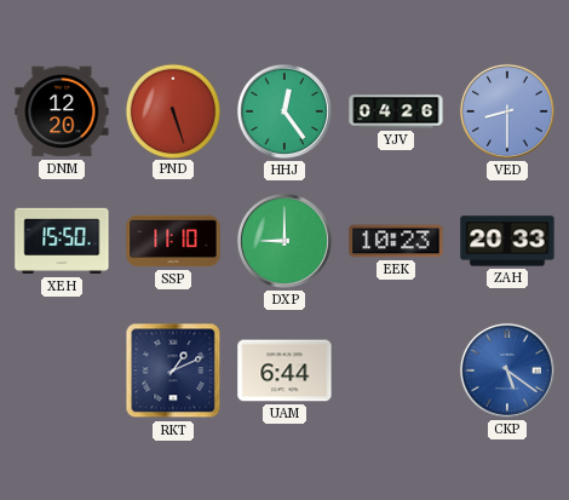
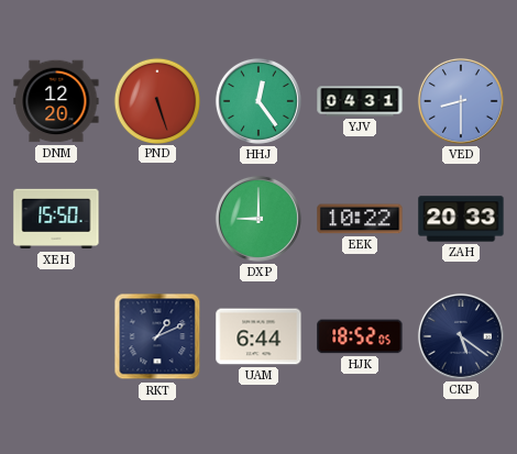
YJV: 04:26 -> 04:31 (360, 101)
SSP: 11:10 -> none (173, 241)
EEK: 10:23 -> 10:22 (360, 219)
HJK: none -> 18:52 (360, 336)
CKP dial: blue -> navy (461, 336)
